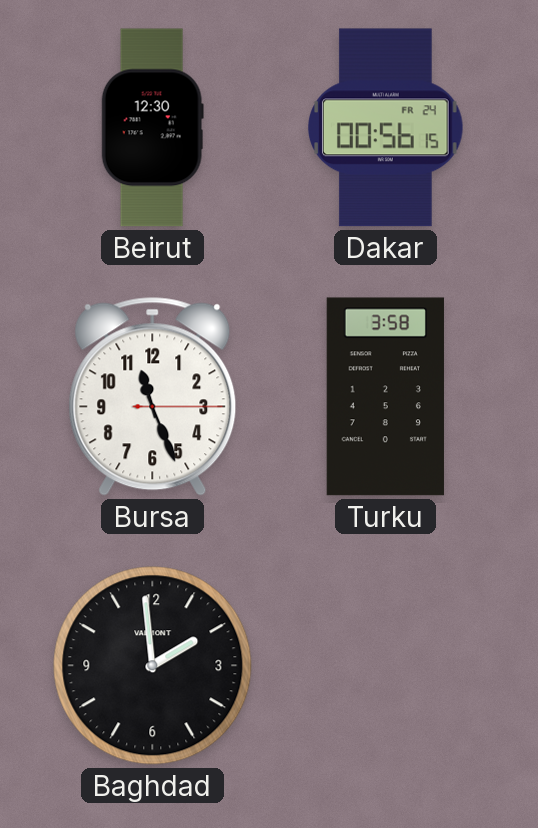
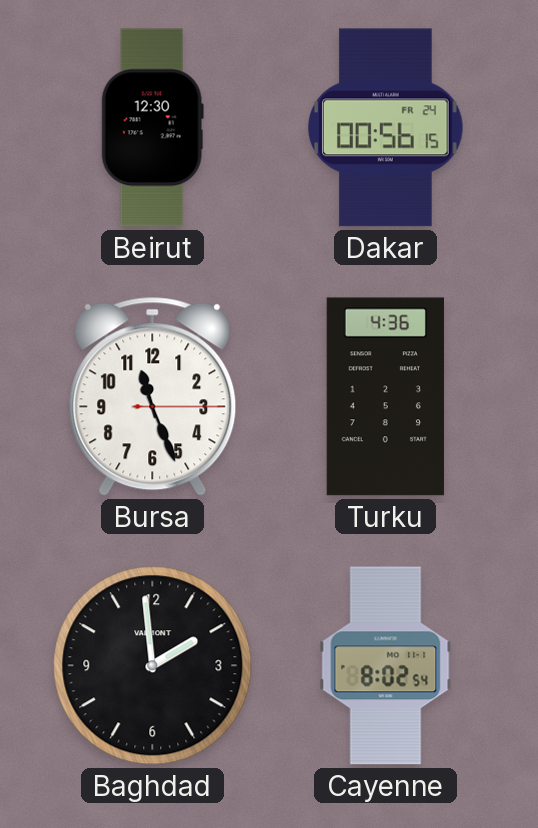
Turku: 3:58 -> 4:36 (385, 397)
Cayenne: none -> 8:02 (386, 666)
